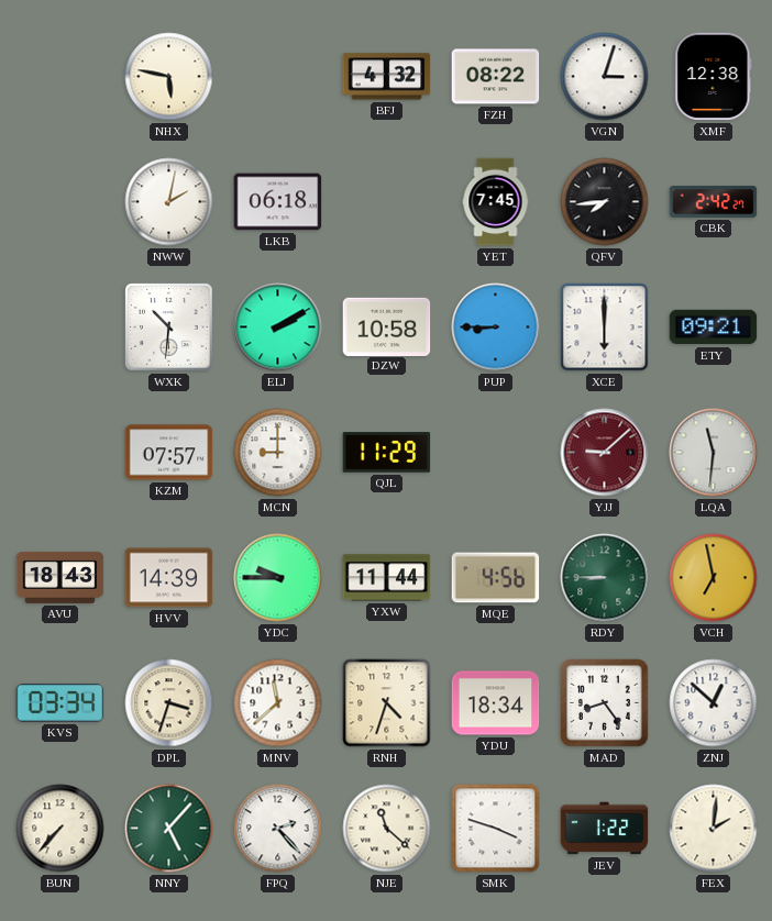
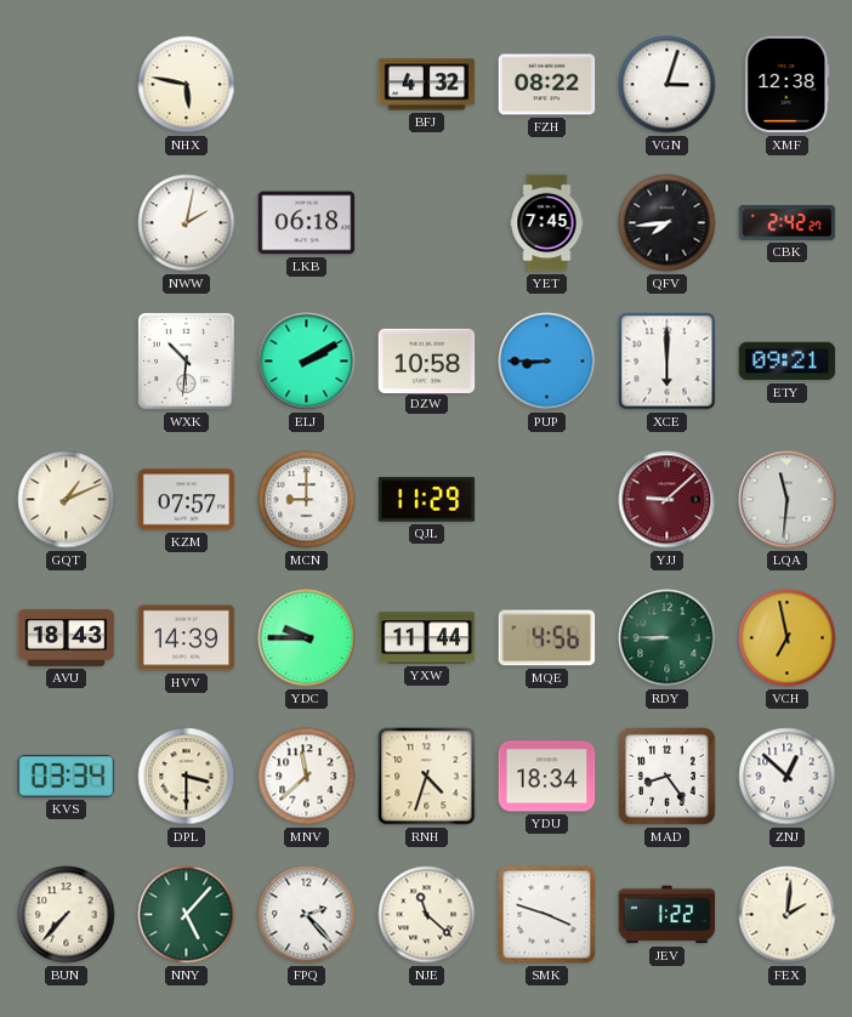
GQT: none -> 1:11 (67, 500)
DPL: 3:33 -> 3:30 (187, 777)
